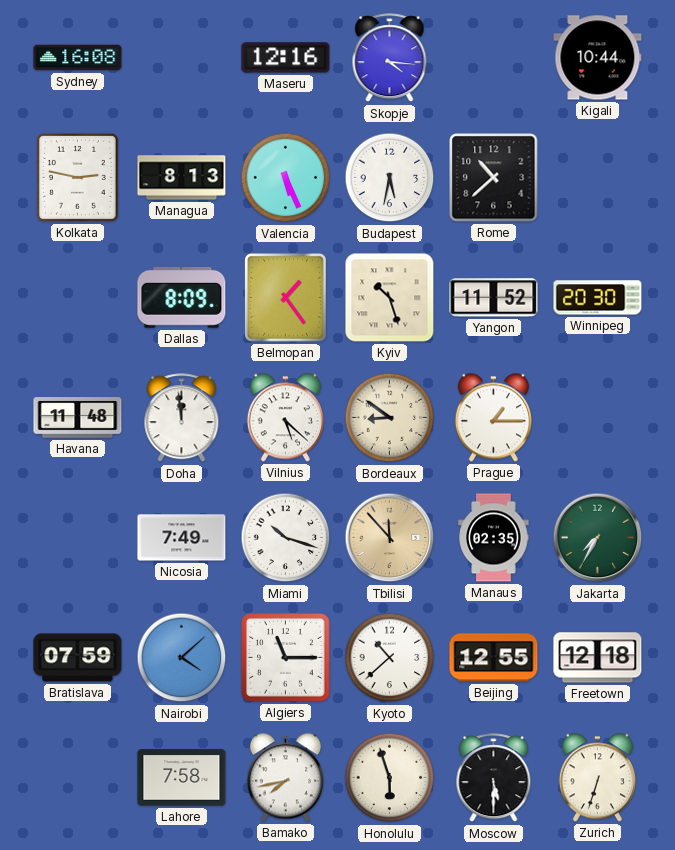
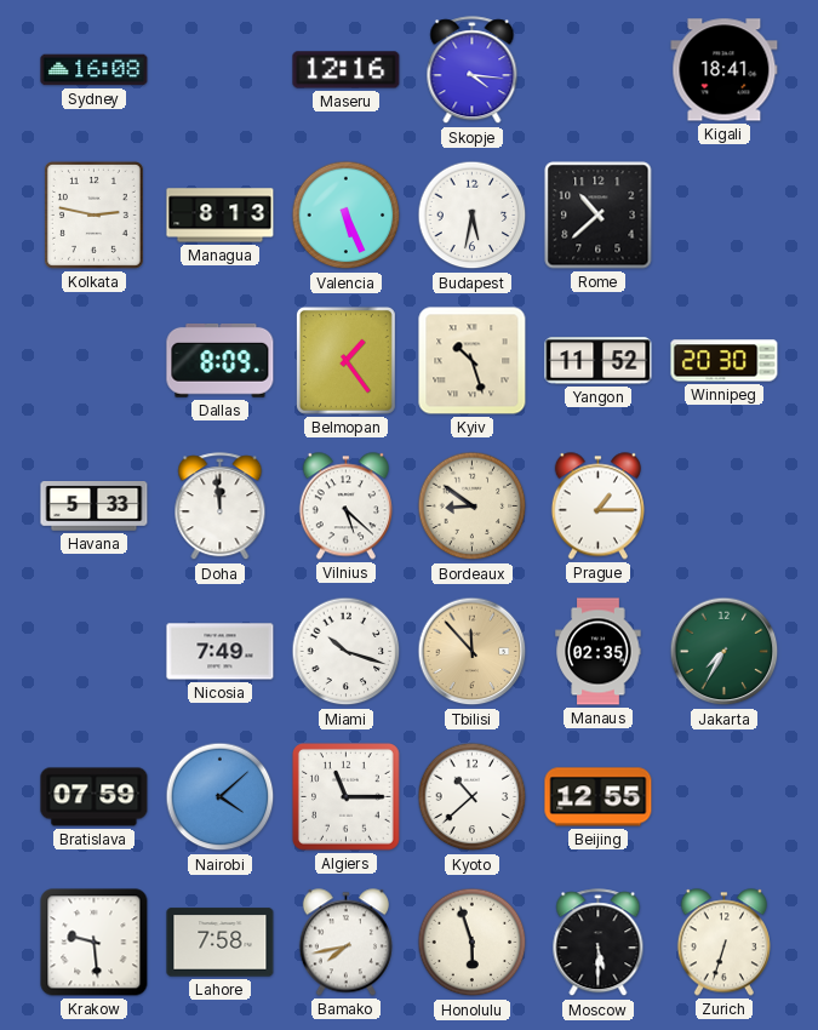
Kigali: 10:44 -> 18:41 (725, 70)
Havana: 11:48 -> 5:33 (95, 507)
Freetown: 12:18 -> none (598, 658)
Krakow: none -> 9:29 (95, 943)
